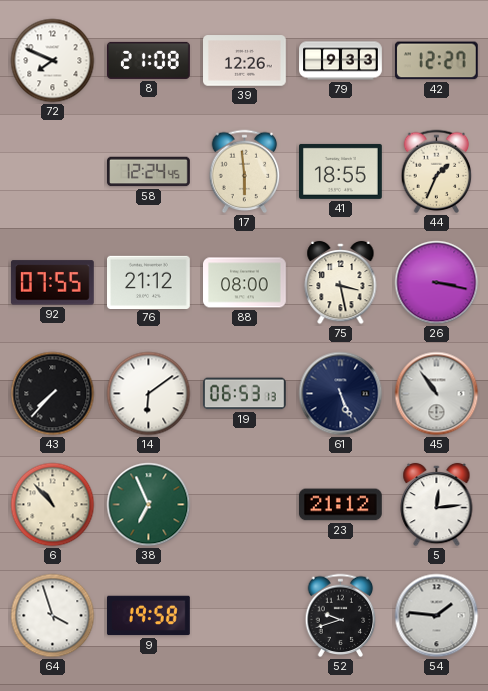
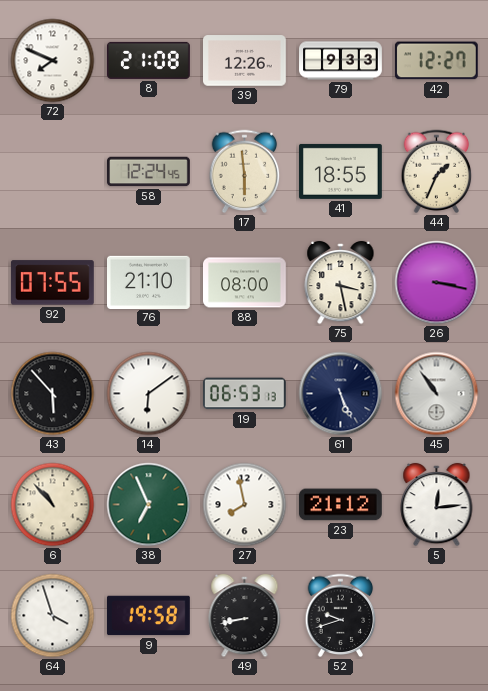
76: 21:12 -> 21:10 (149, 282)
43: 7:37 -> 5:53 (53, 394)
27: none -> 7:58 (245, 505)
49: none -> 8:43 (245, 616)
54: 1:46 -> none (437, 616)
